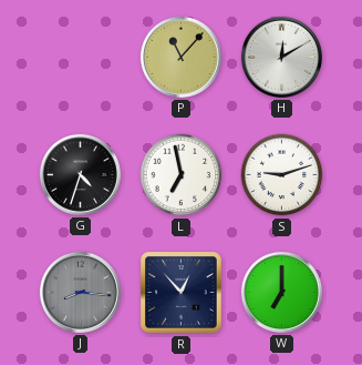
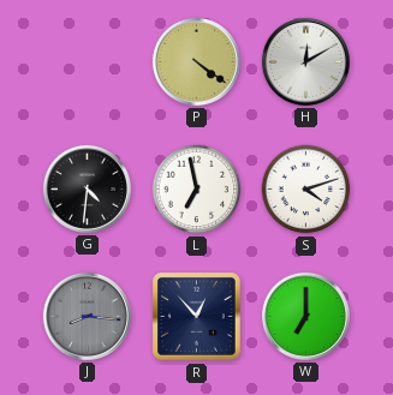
P: 11:07 -> 4:21 (196, 61)
G: 4:33 -> 4:31 (87, 188)
S: 9:12 -> 4:12 (306, 190)
